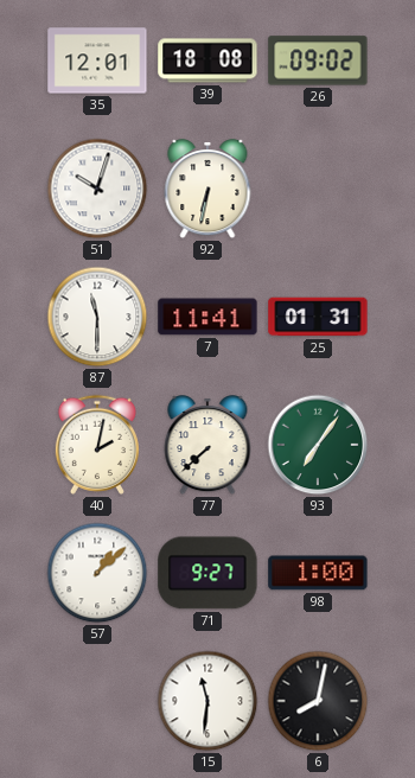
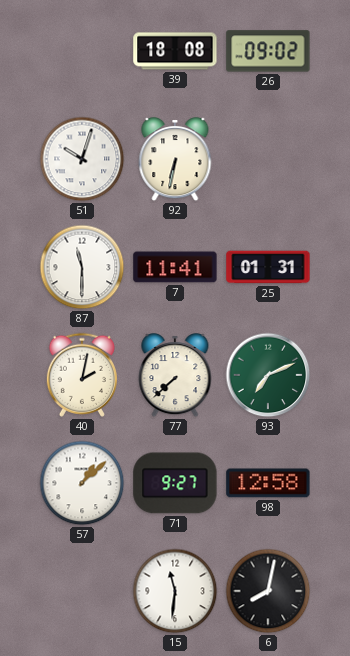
35: 12:01 -> none (97, 60)
93: 7:06 -> 7:11 (268, 375)
98: 1:00 -> 12:58 (268, 483)
